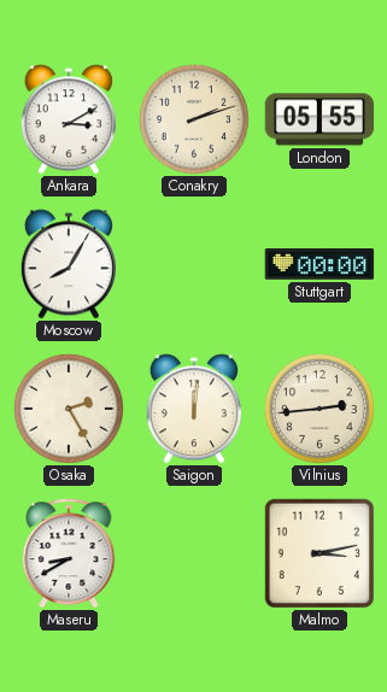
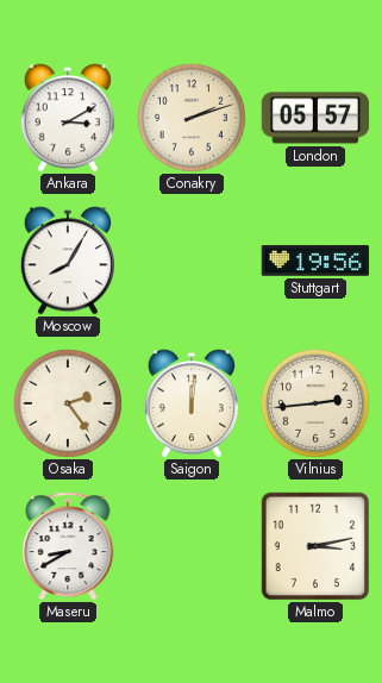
London: 05:55 -> 05:57 (315, 118)
Stuttgart: 00:00 -> 19:56 (315, 261)
Osaka: 2:25 -> 2:24 (68, 403)
